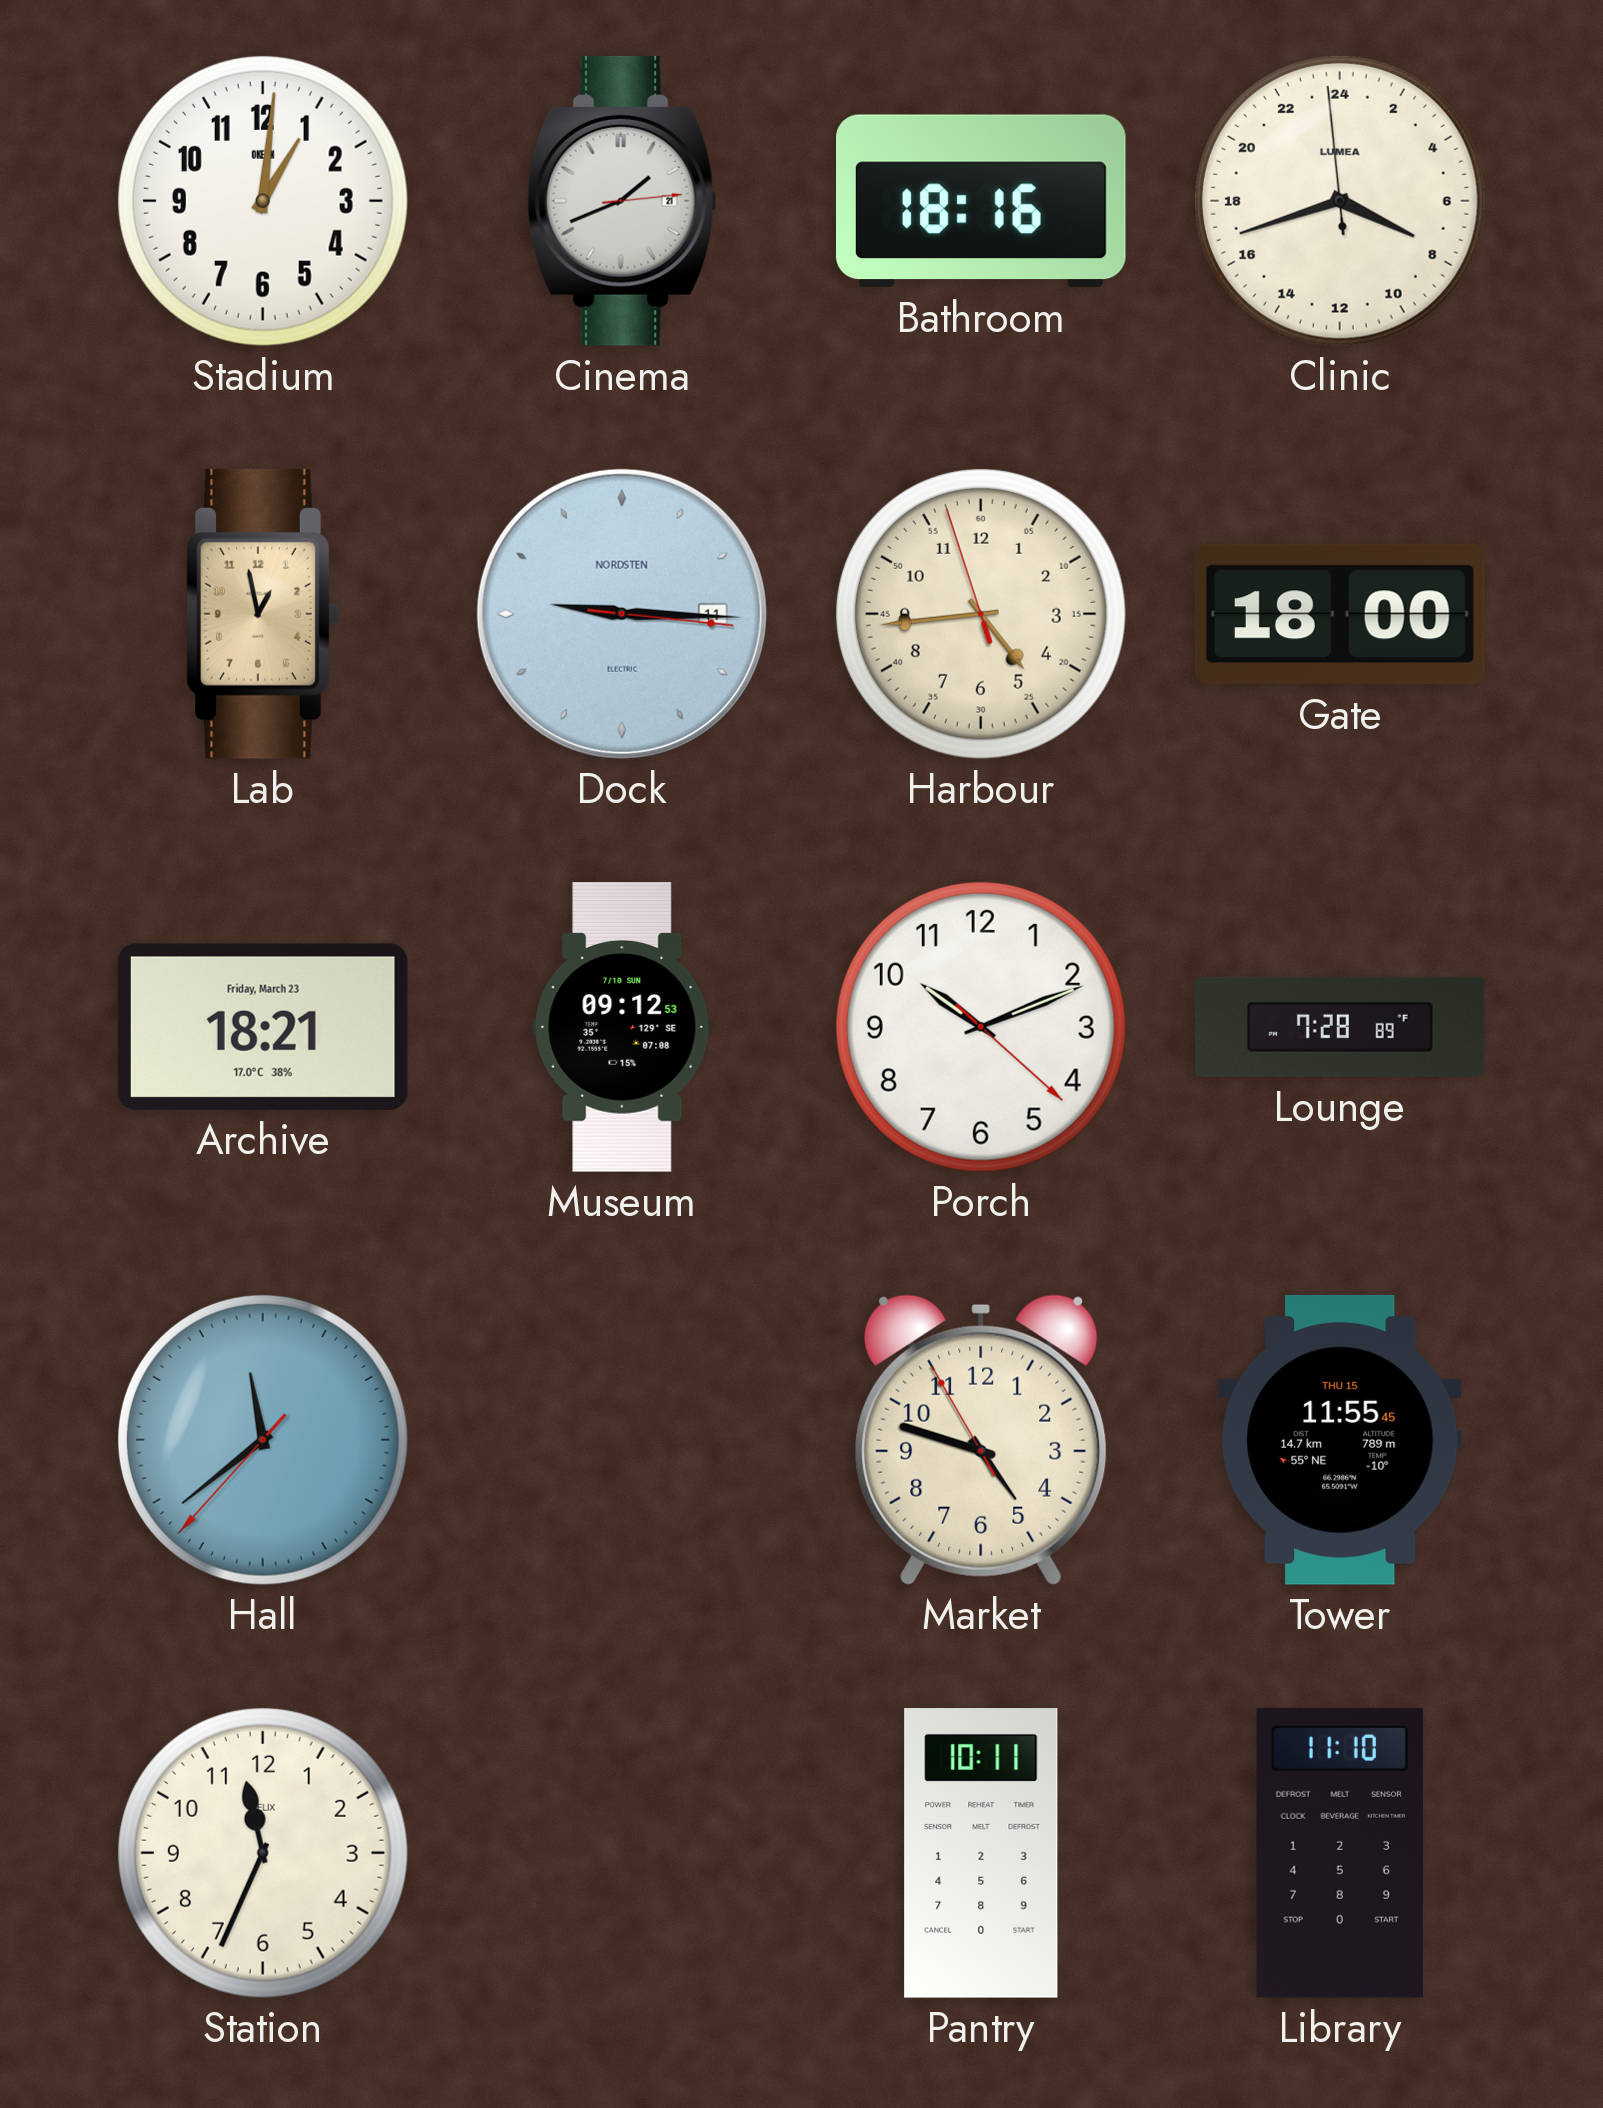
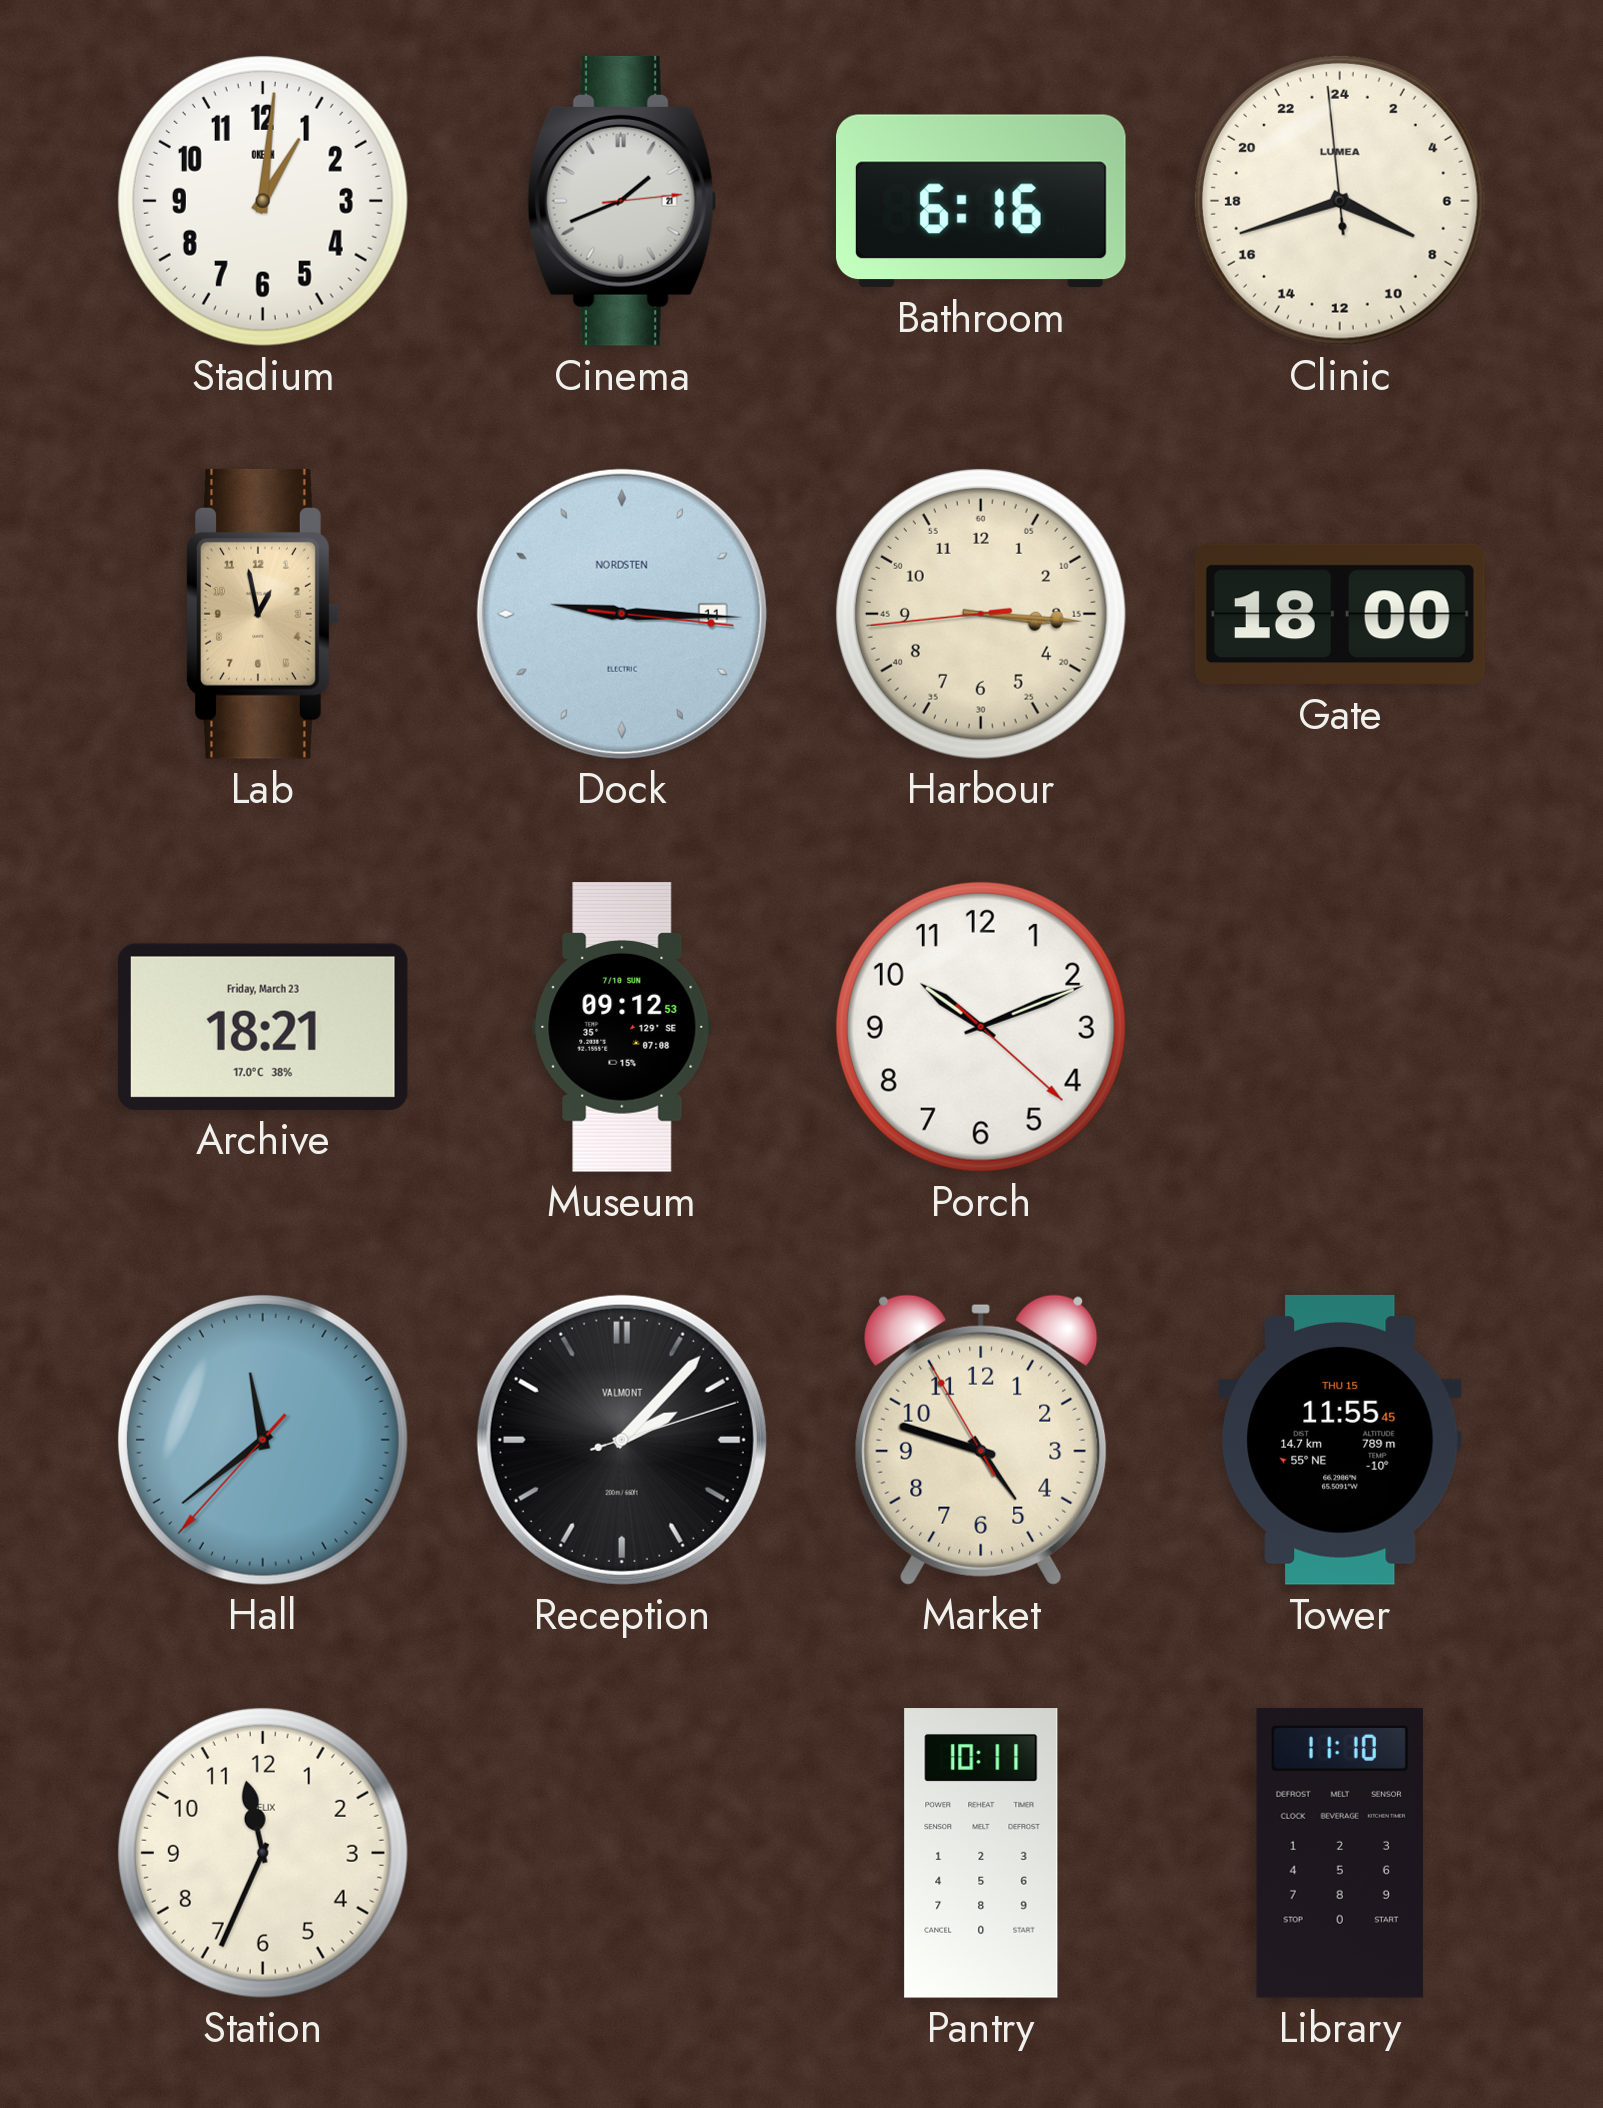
Bathroom: 18:16 -> 6:16 (982, 201)
Harbour: 4:43 -> 3:15 (981, 614)
Lounge: 7:28 -> none (1340, 1027)
Reception: none -> 2:07 (622, 1440)
